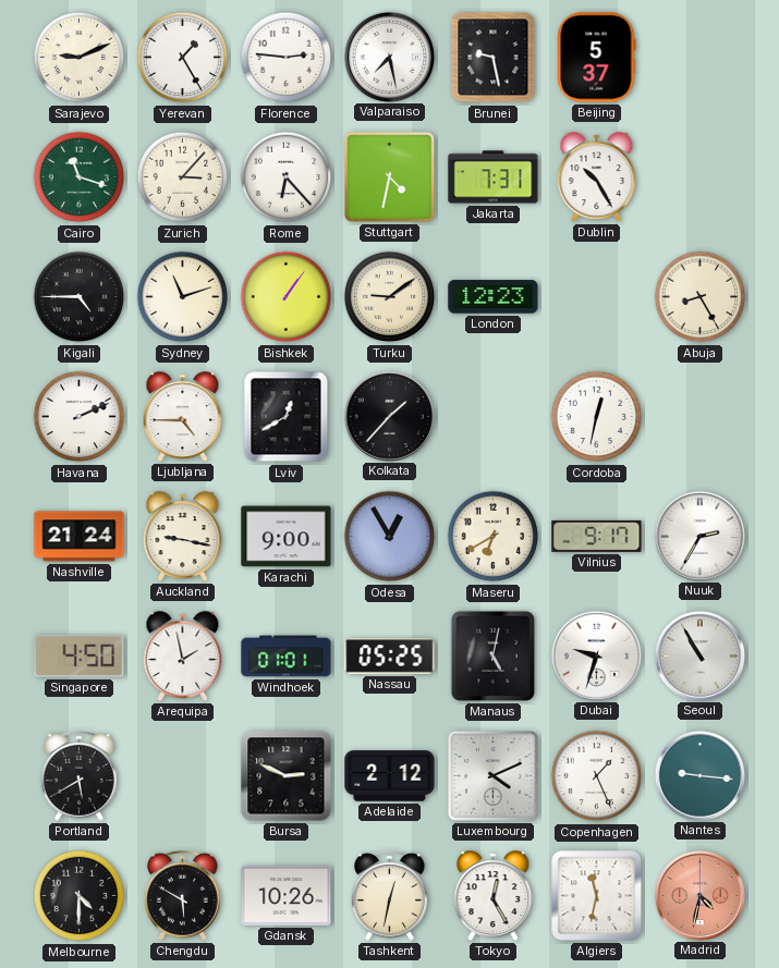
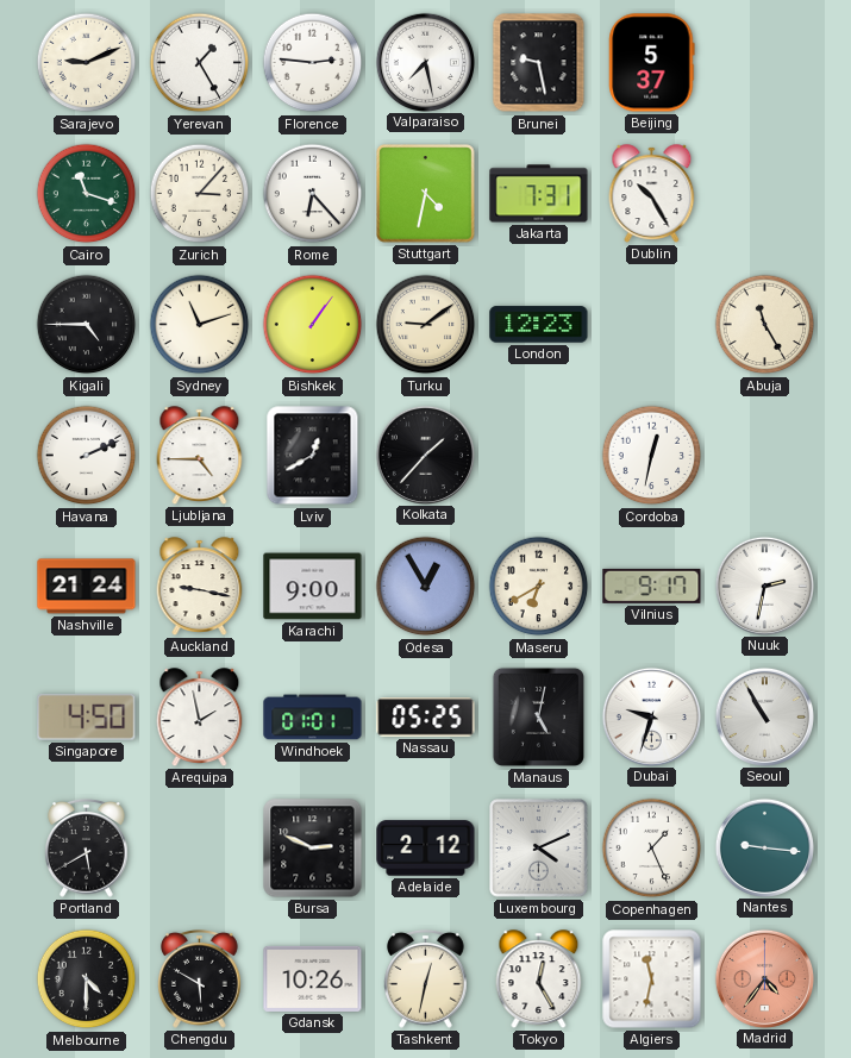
Abuja: 8:25 -> 11:25 (765, 325)
Nuuk: 2:35 -> 2:32 (764, 586)
Madrid: 4:32 -> 4:36 (764, 978)
